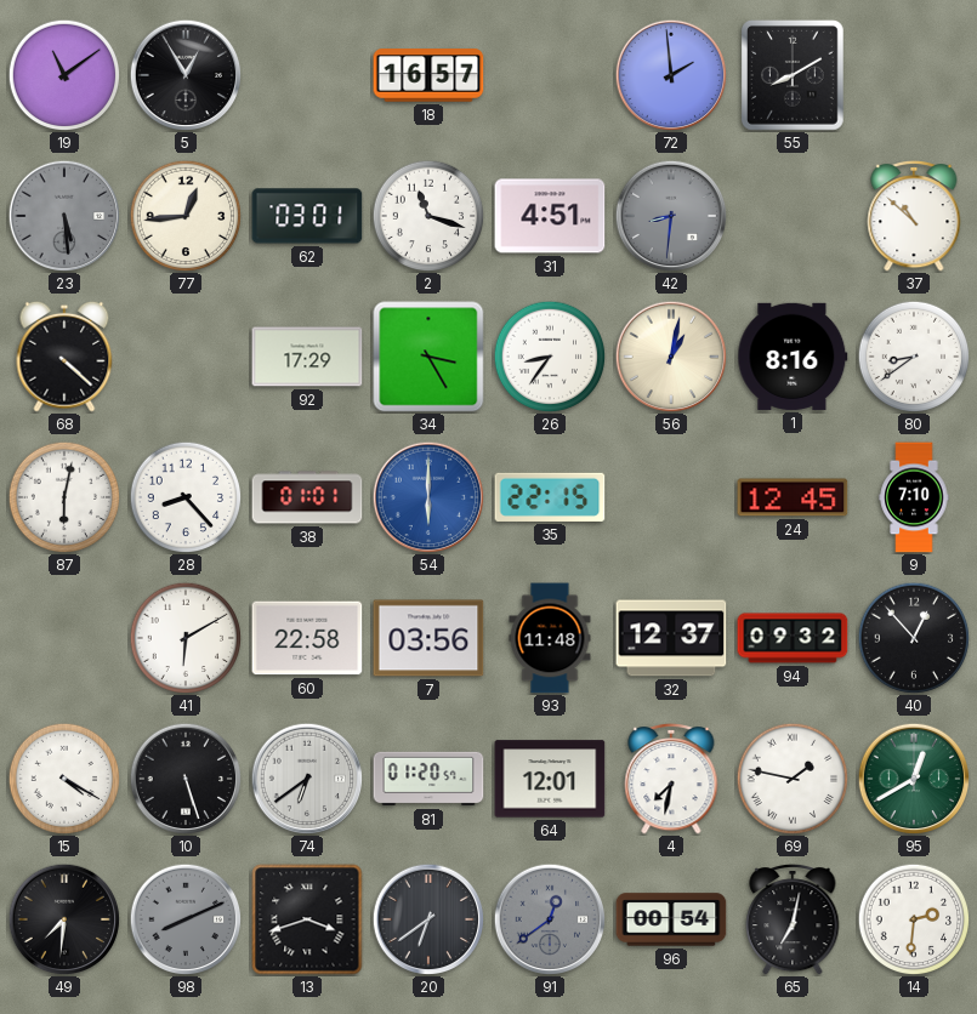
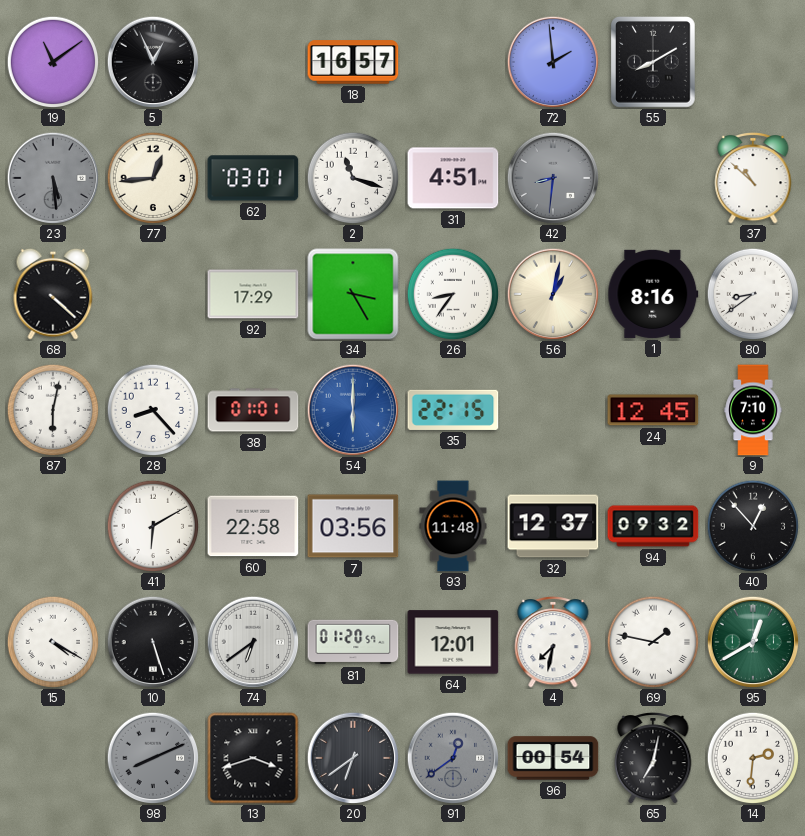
5: 12:55 -> 12:56 (153, 62)
49: 7:31 -> none (64, 919)
